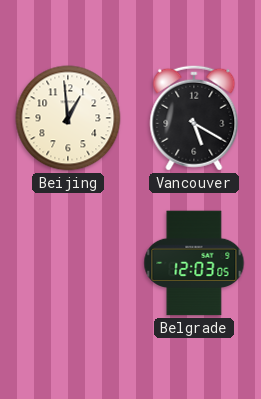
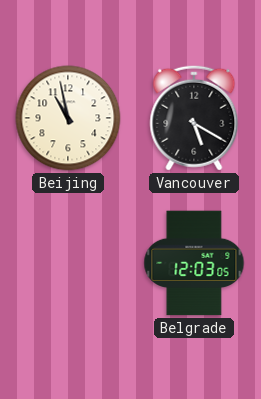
Beijing: 12:59 -> 10:58 (68, 118)
